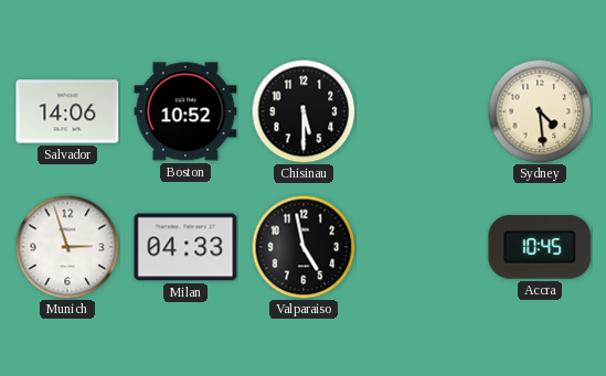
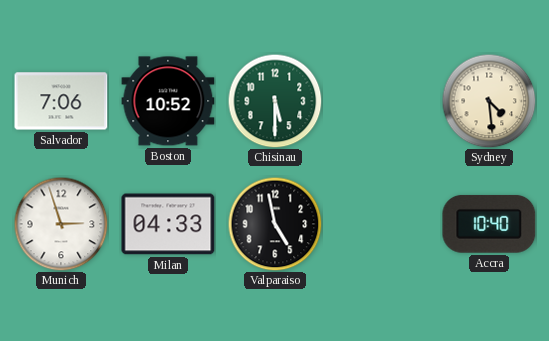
Salvador: 14:06 -> 7:06 (61, 101)
Chisinau dial: black -> green (275, 101)
Accra: 10:45 -> 10:40 (489, 224)
